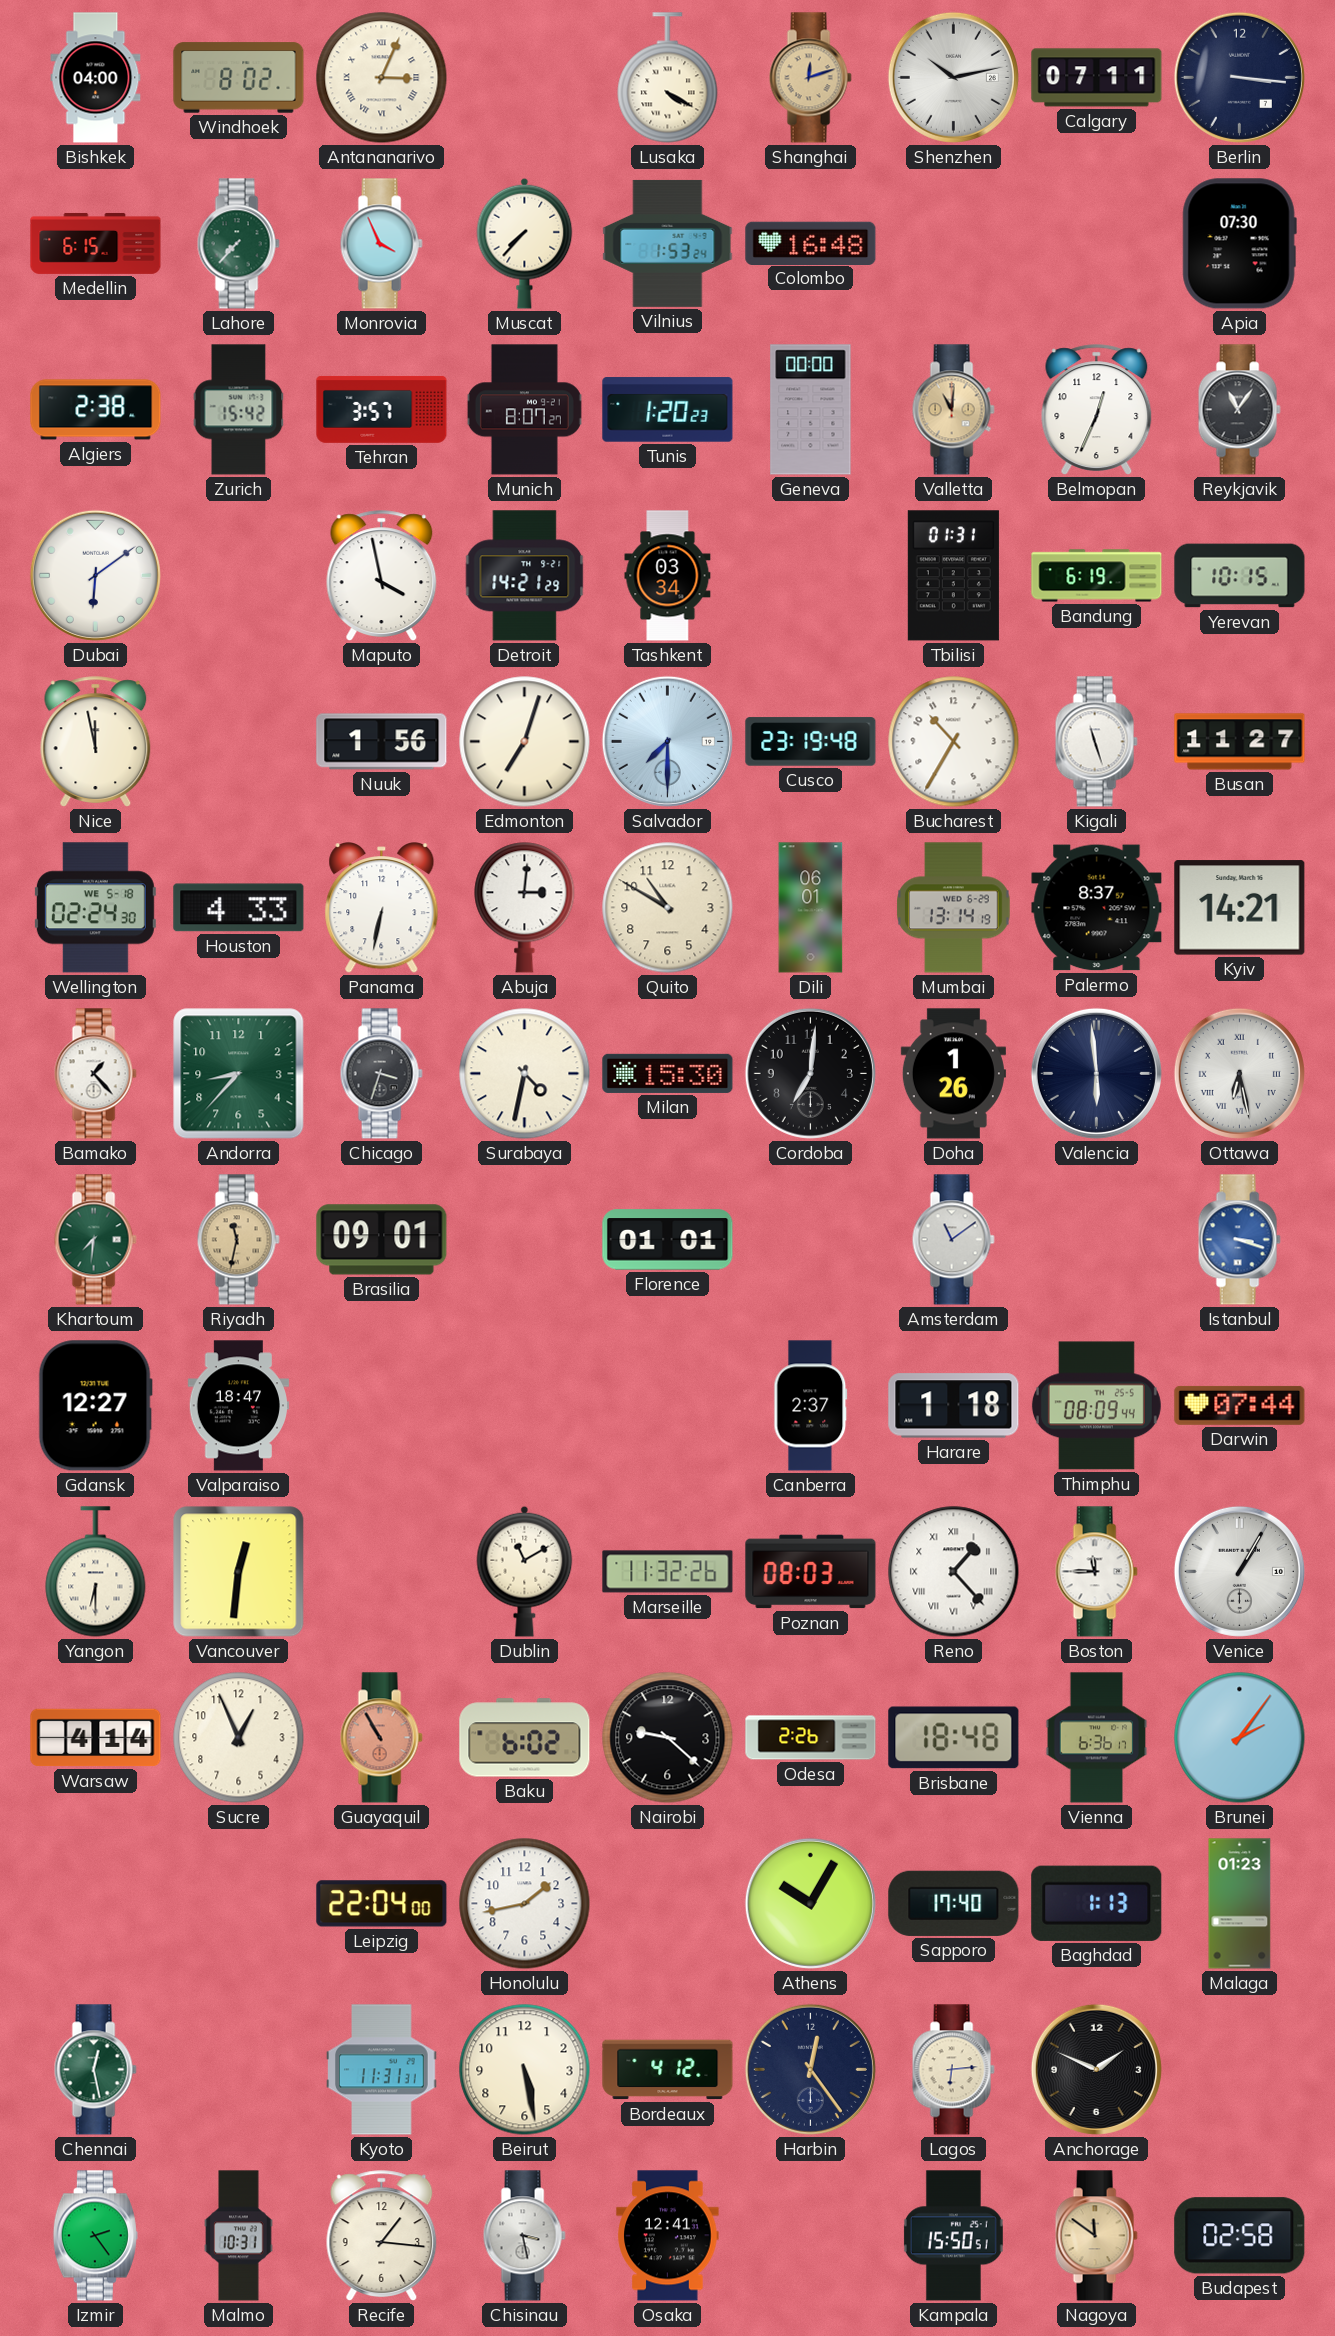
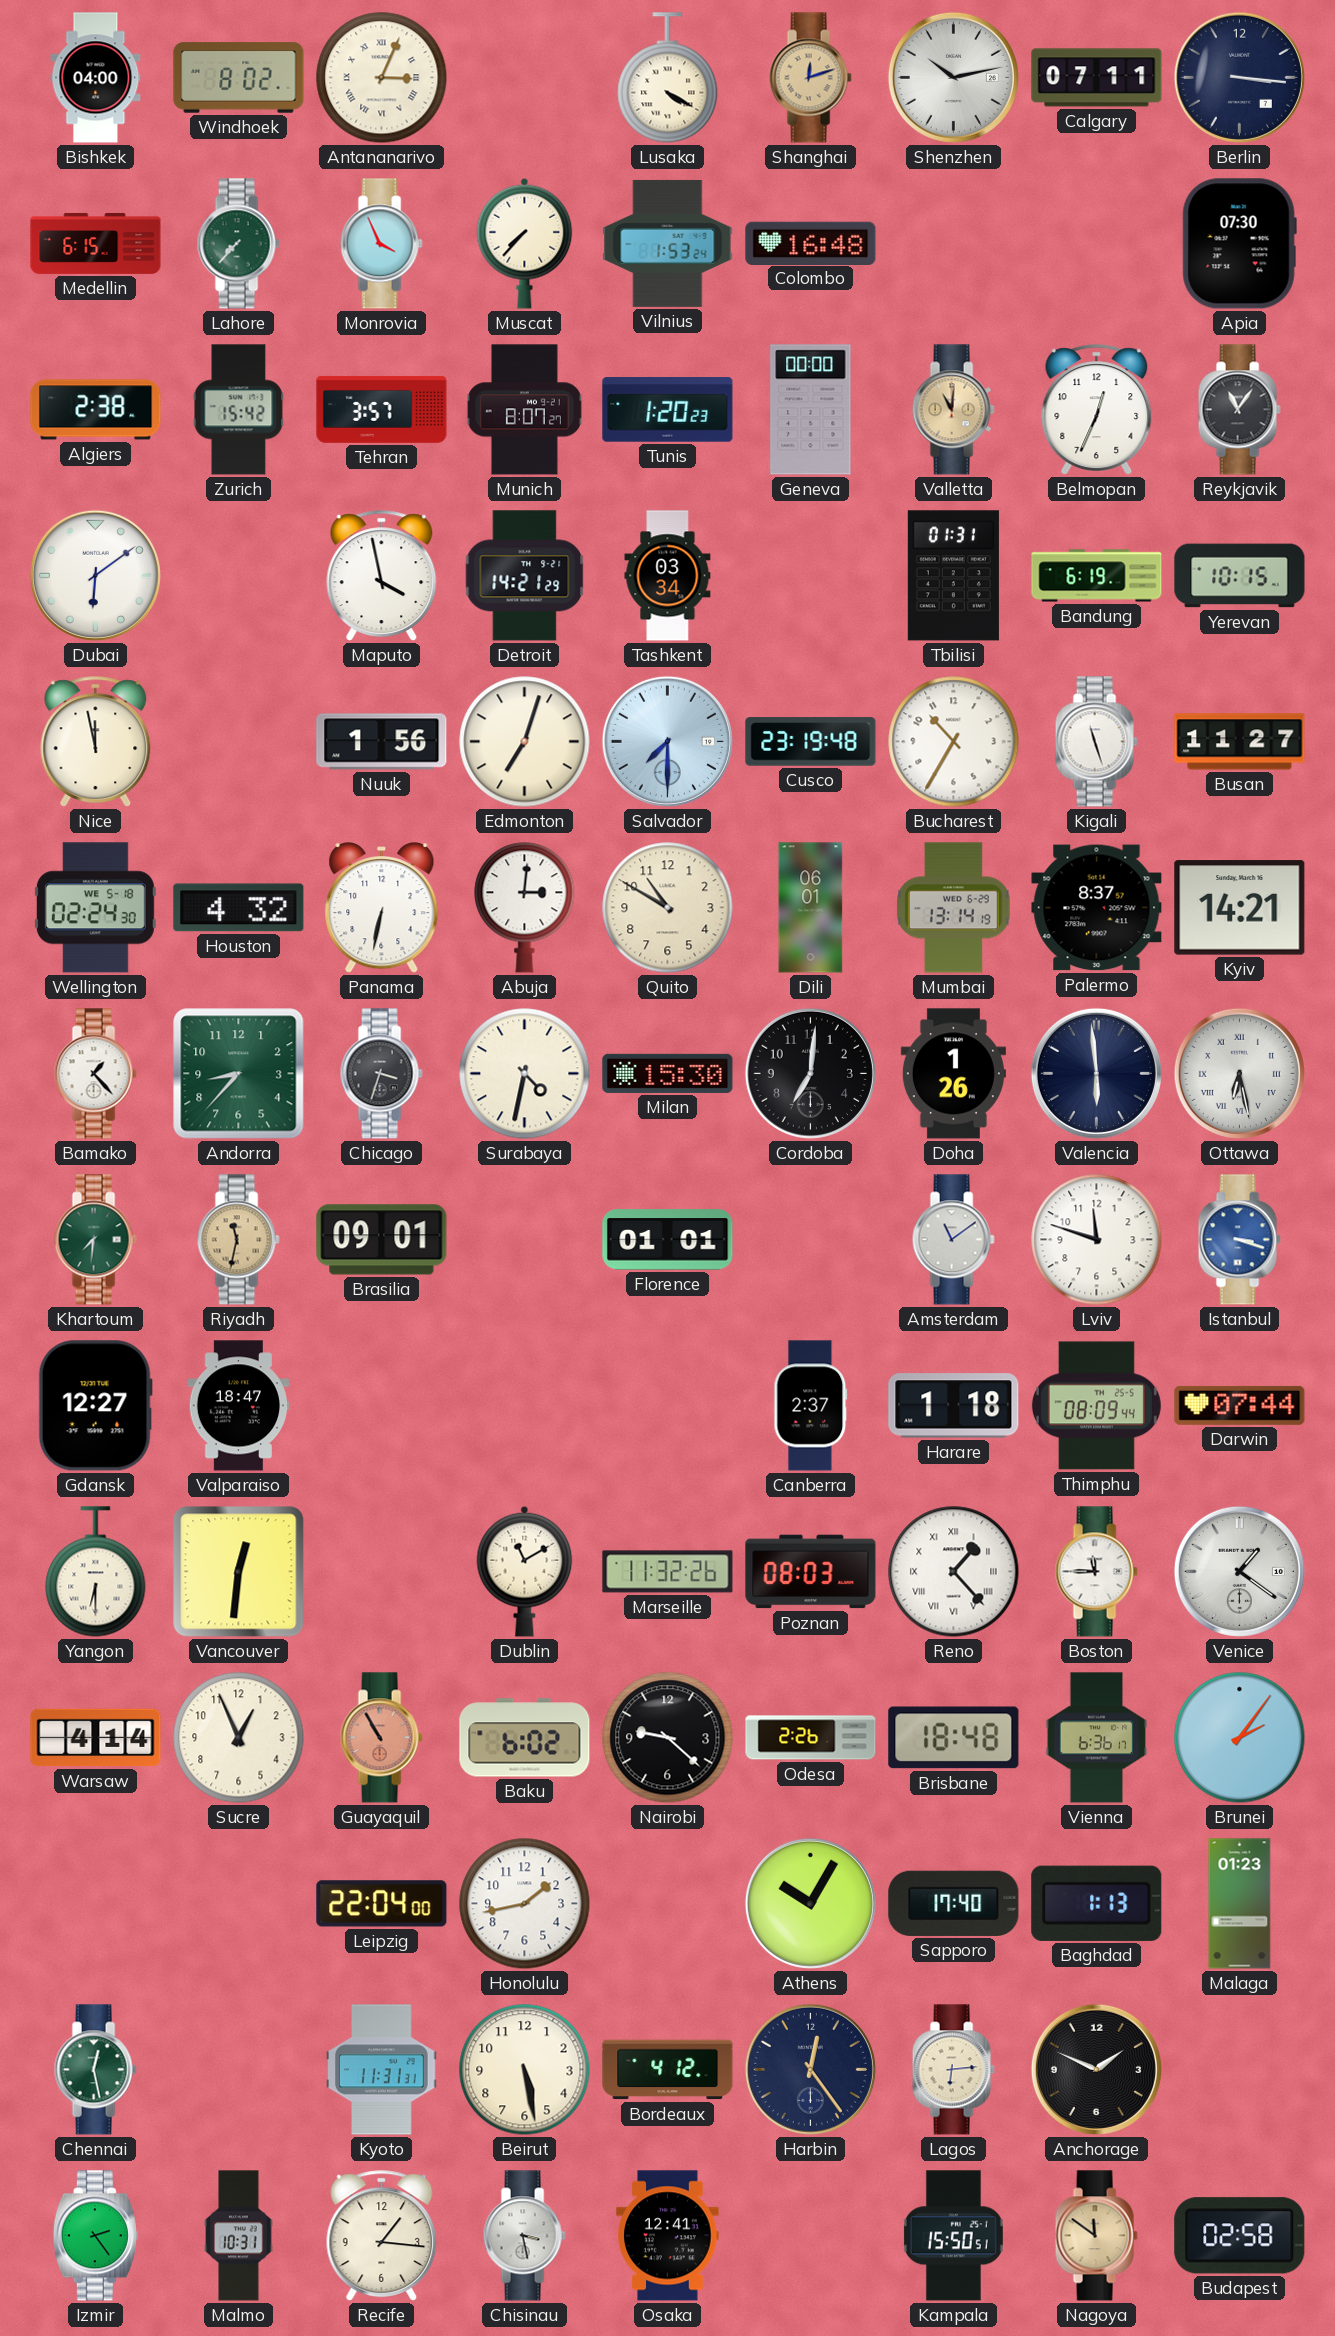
Houston: 4:33 -> 4:32 (239, 908)
Lviv: none -> 11:48 (1097, 1240)
Venice: 1:05 -> 1:21 (1239, 1571)
